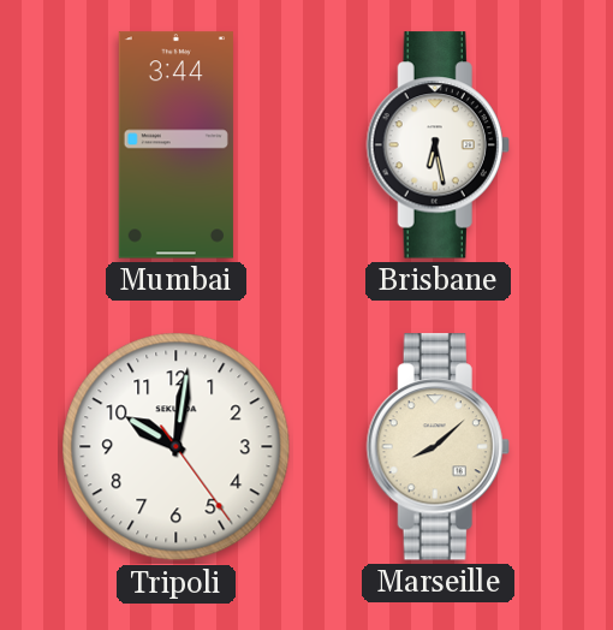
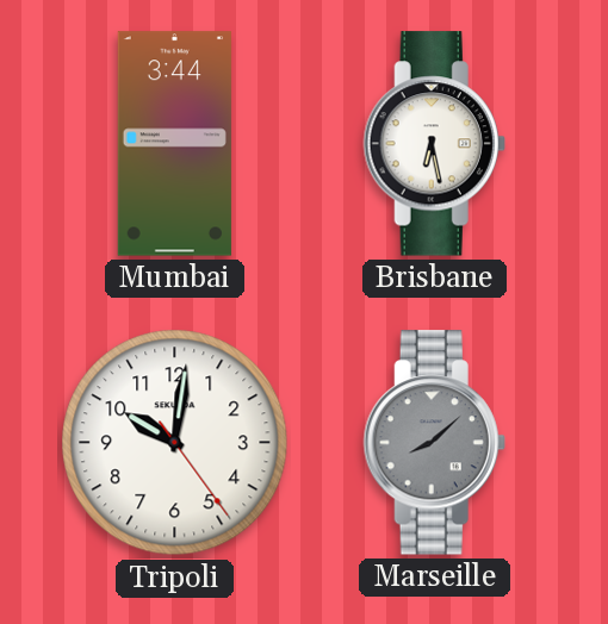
Marseille dial: cream -> grey (434, 443)
